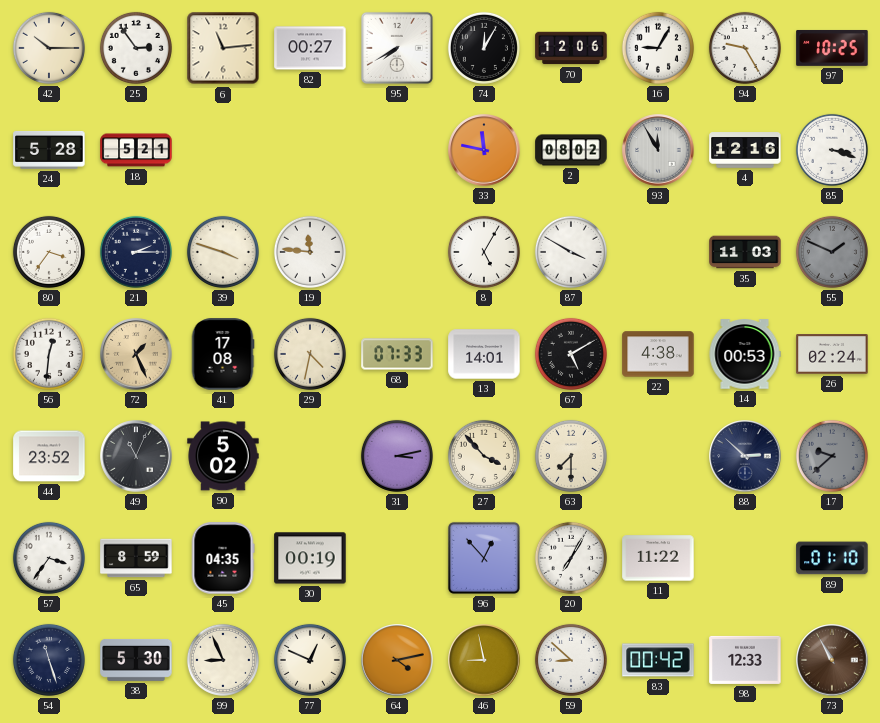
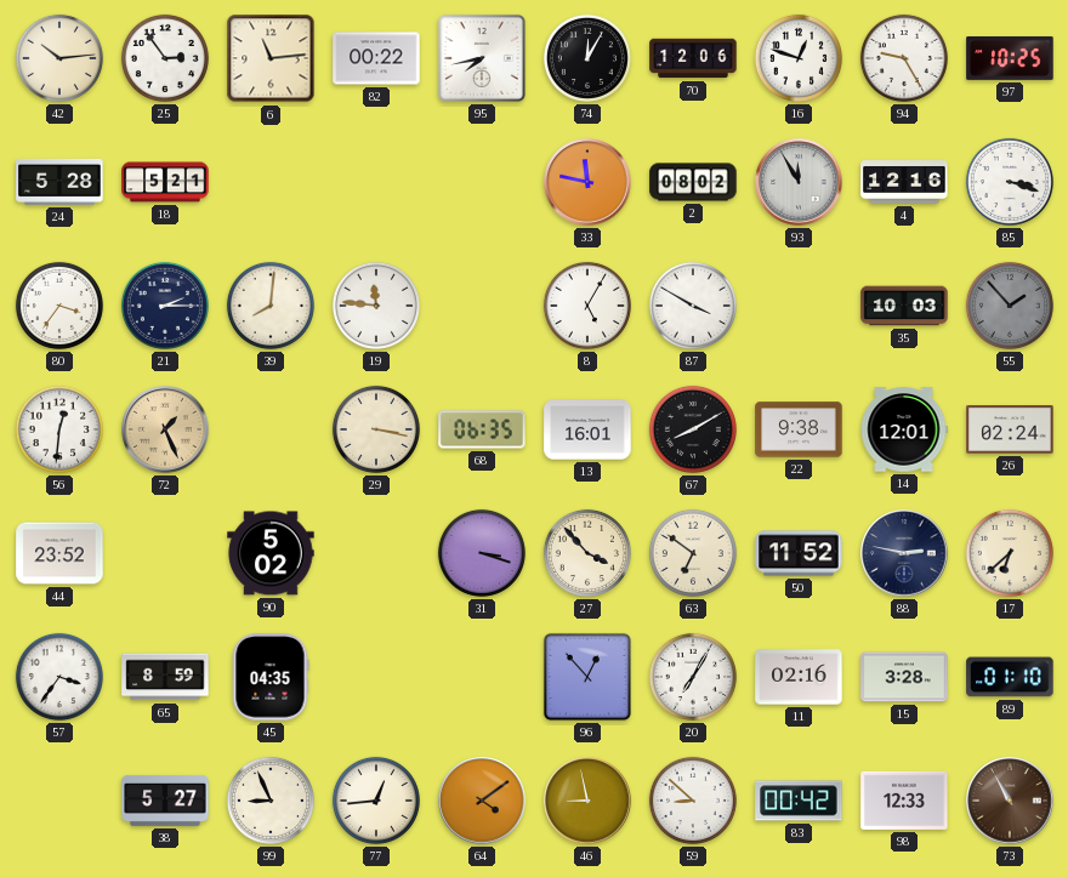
42: 10:15 -> 10:14 (59, 58)
82: 00:27 -> 00:22 (376, 58)
95: 7:40 -> 7:43 (482, 58)
16: 9:05 -> 12:48 (799, 58)
39: 3:48 -> 8:01 (271, 306)
35: 11:03 -> 10:03 (904, 306)
55: 1:49 -> 1:53 (1010, 306)
41: 17:08 -> none (223, 354)
29: 4:32 -> 3:17 (376, 429)
68: 07:33 -> 06:35 (482, 429)
13: 14:01 -> 16:01 (587, 429)
67: 5:10 -> 8:10 (693, 429)
22: 4:38 -> 9:38 (799, 429)
14: 00:53 -> 12:01 (904, 429)
49: 11:04 -> none (136, 456)
31: 3:13 -> 3:18 (482, 553)
63: 7:30 -> 6:51 (693, 553)
50: none -> 11:52 (799, 553)
88: 2:52 -> 2:47 (904, 553)
17: 9:38 -> 6:38 (1010, 553)
17 dial: grey -> cream (1010, 553)
30: 00:19 -> none (310, 558)
11: 11:22 -> 02:16 (799, 677)
15: none -> 3:28 (904, 677)
54: 11:27 -> none (49, 660)
38: 5:30 -> 5:27 (165, 801)
77: 12:49 -> 12:44 (376, 801)
64: 4:13 -> 4:09 (482, 801)
